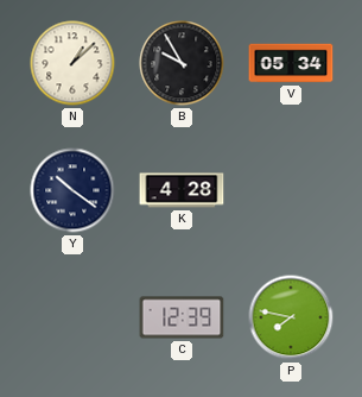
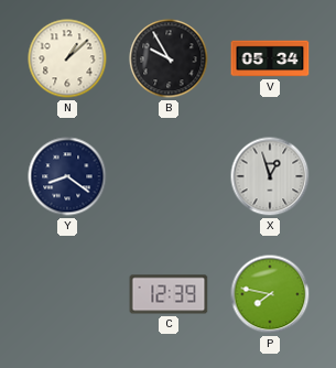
Y: 10:21 -> 8:21 (67, 176)
K: 4:28 -> none (182, 190)
X: none -> 12:57 (270, 176)
